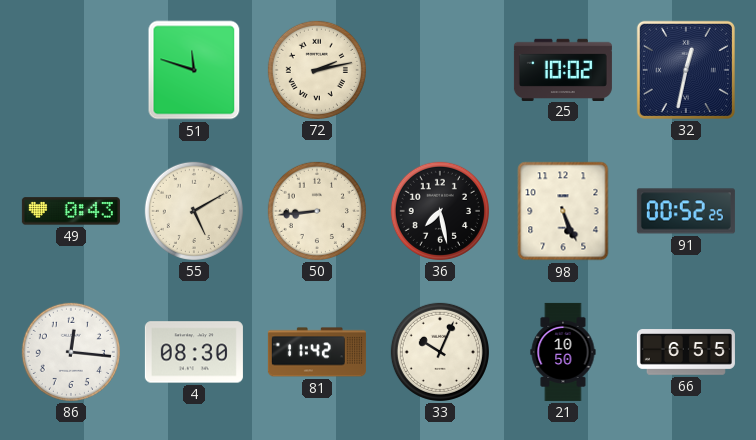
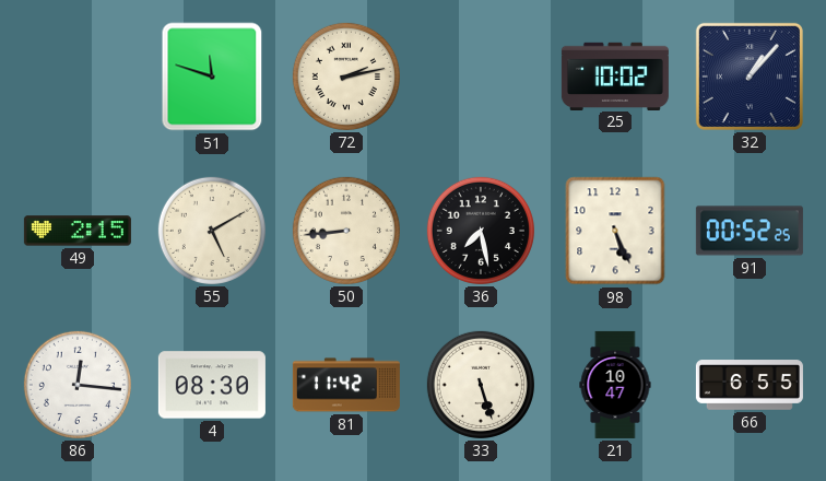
32: 12:32 -> 1:07 (750, 77)
49: 0:43 -> 2:15 (78, 231)
33: 10:04 -> 5:27 (481, 385)
21: 10:50 -> 10:47 (615, 385)
